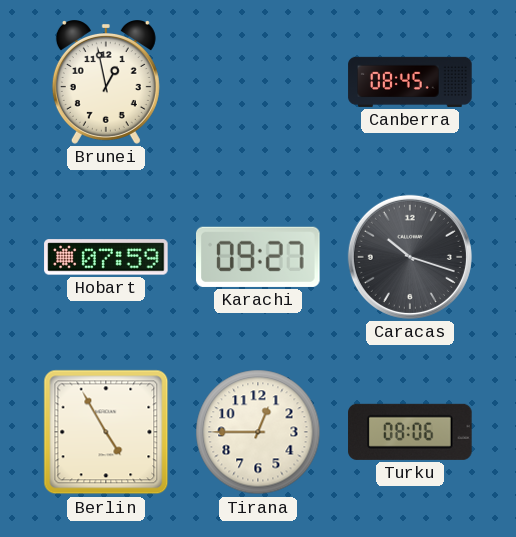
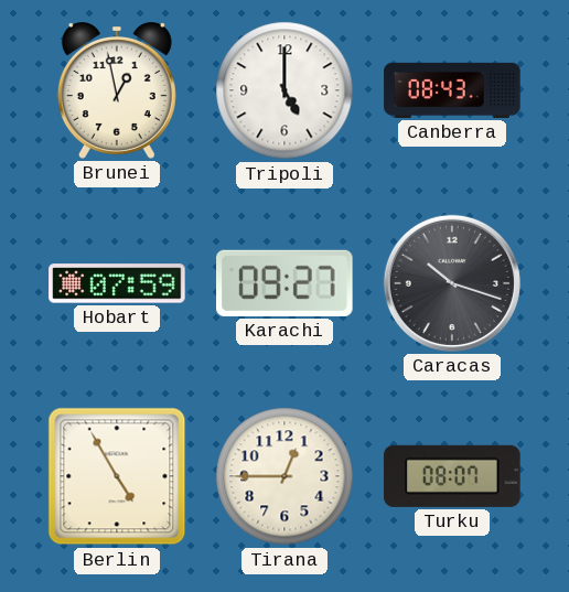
Tripoli: none -> 5:00 (284, 90)
Canberra: 08:45 -> 08:43 (452, 90)
Turku: 08:06 -> 08:07 (452, 476)
